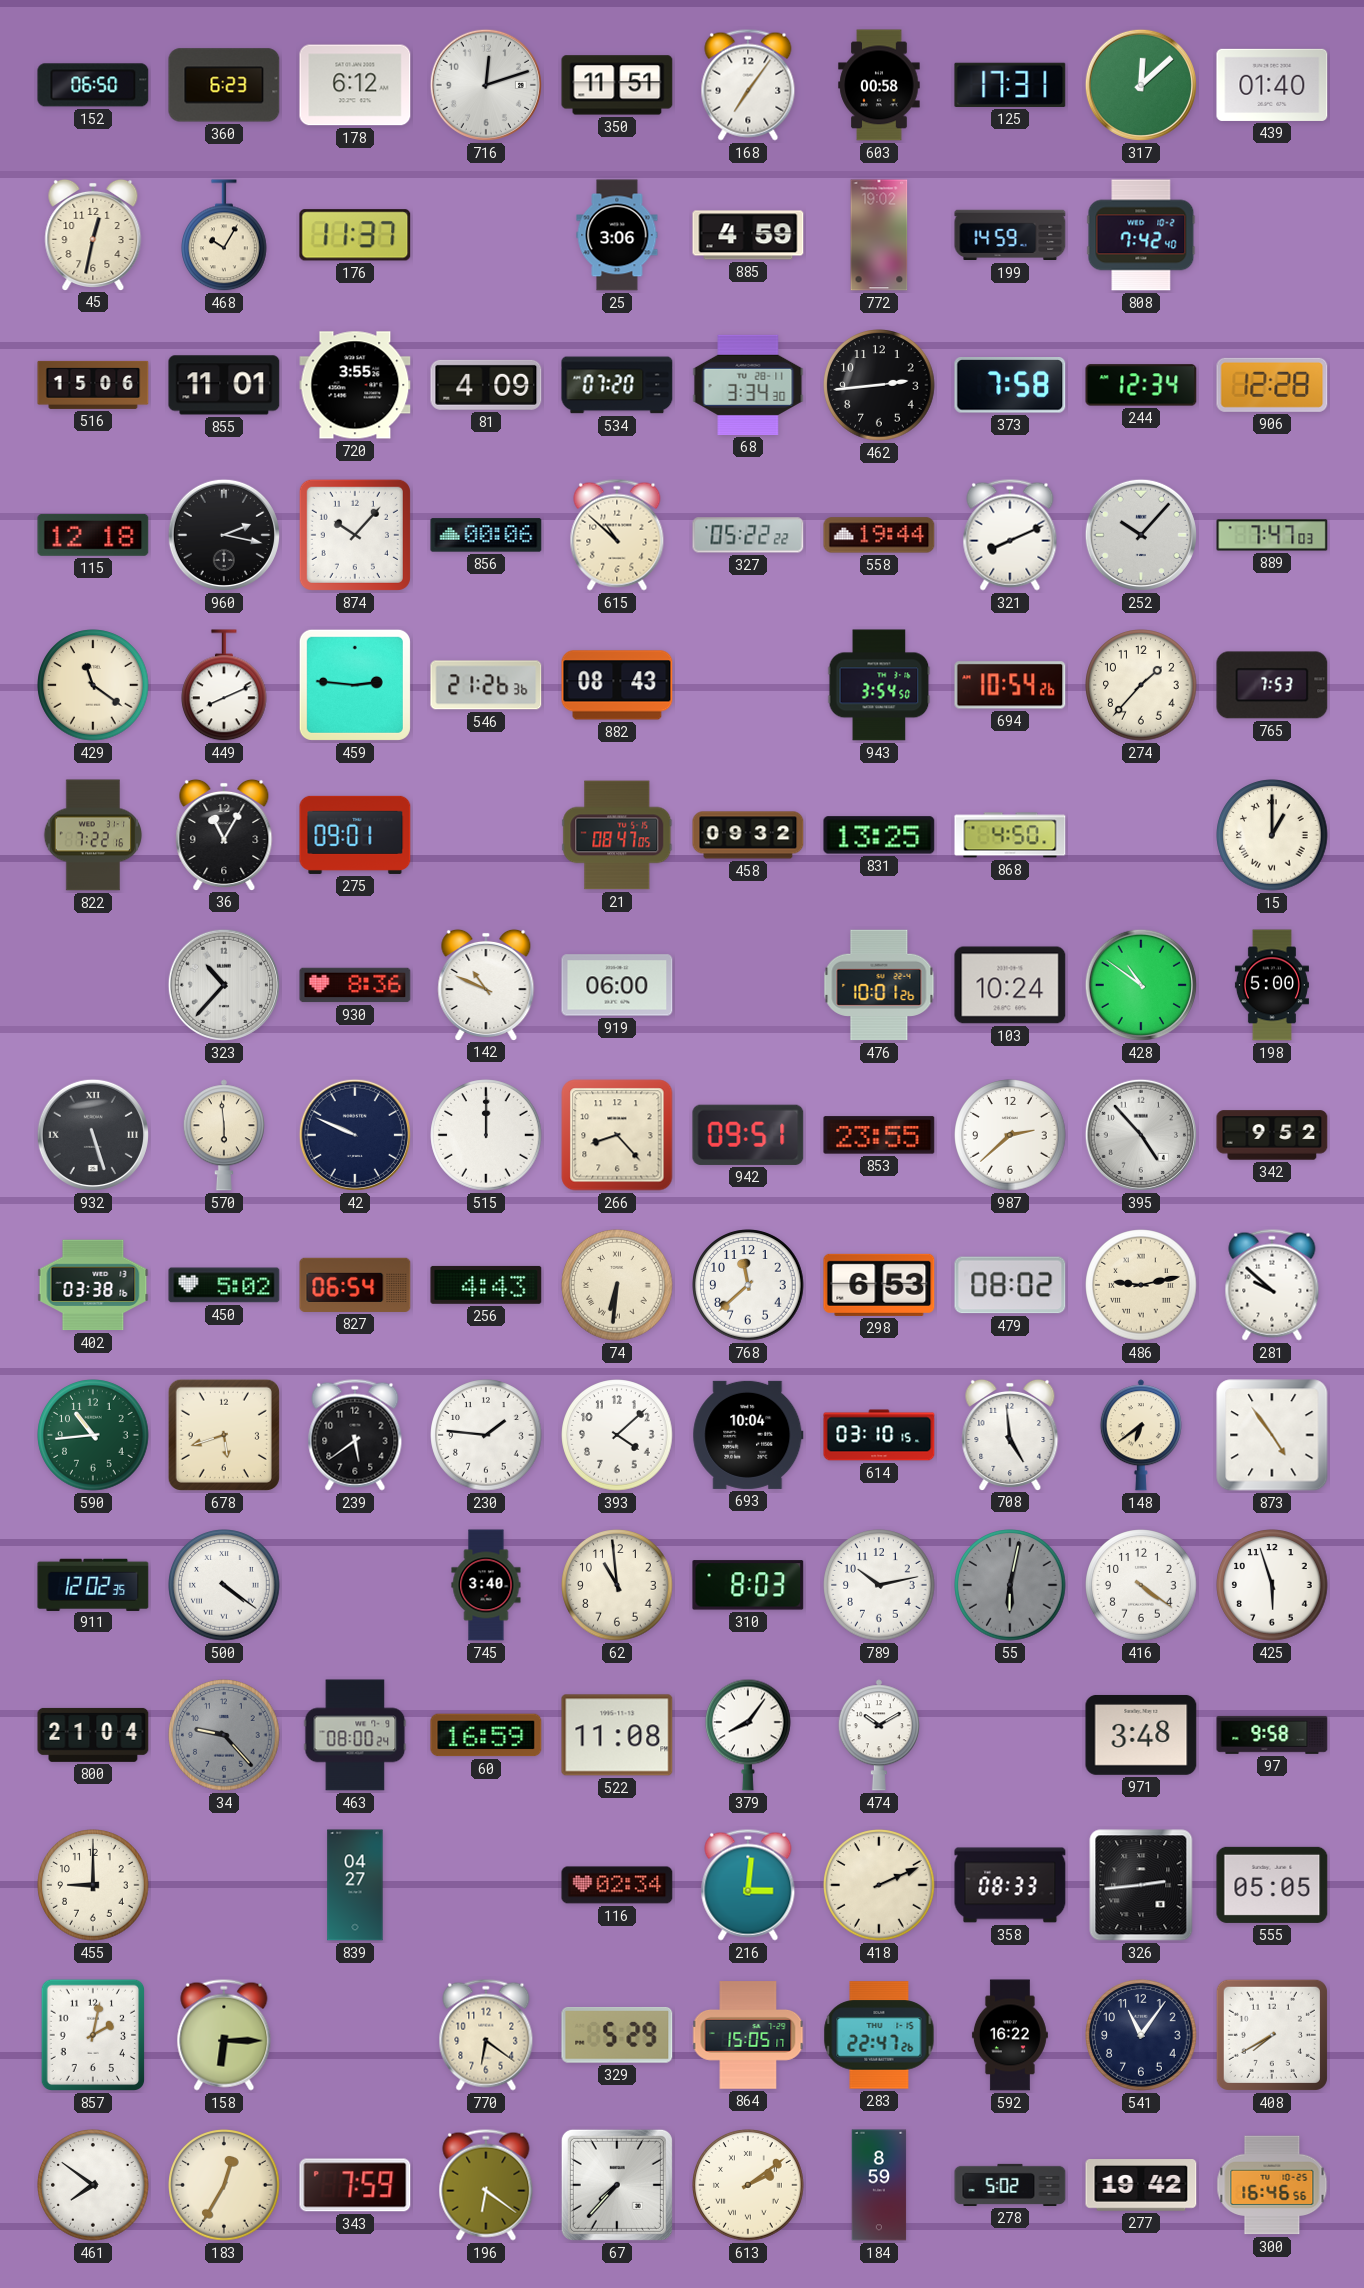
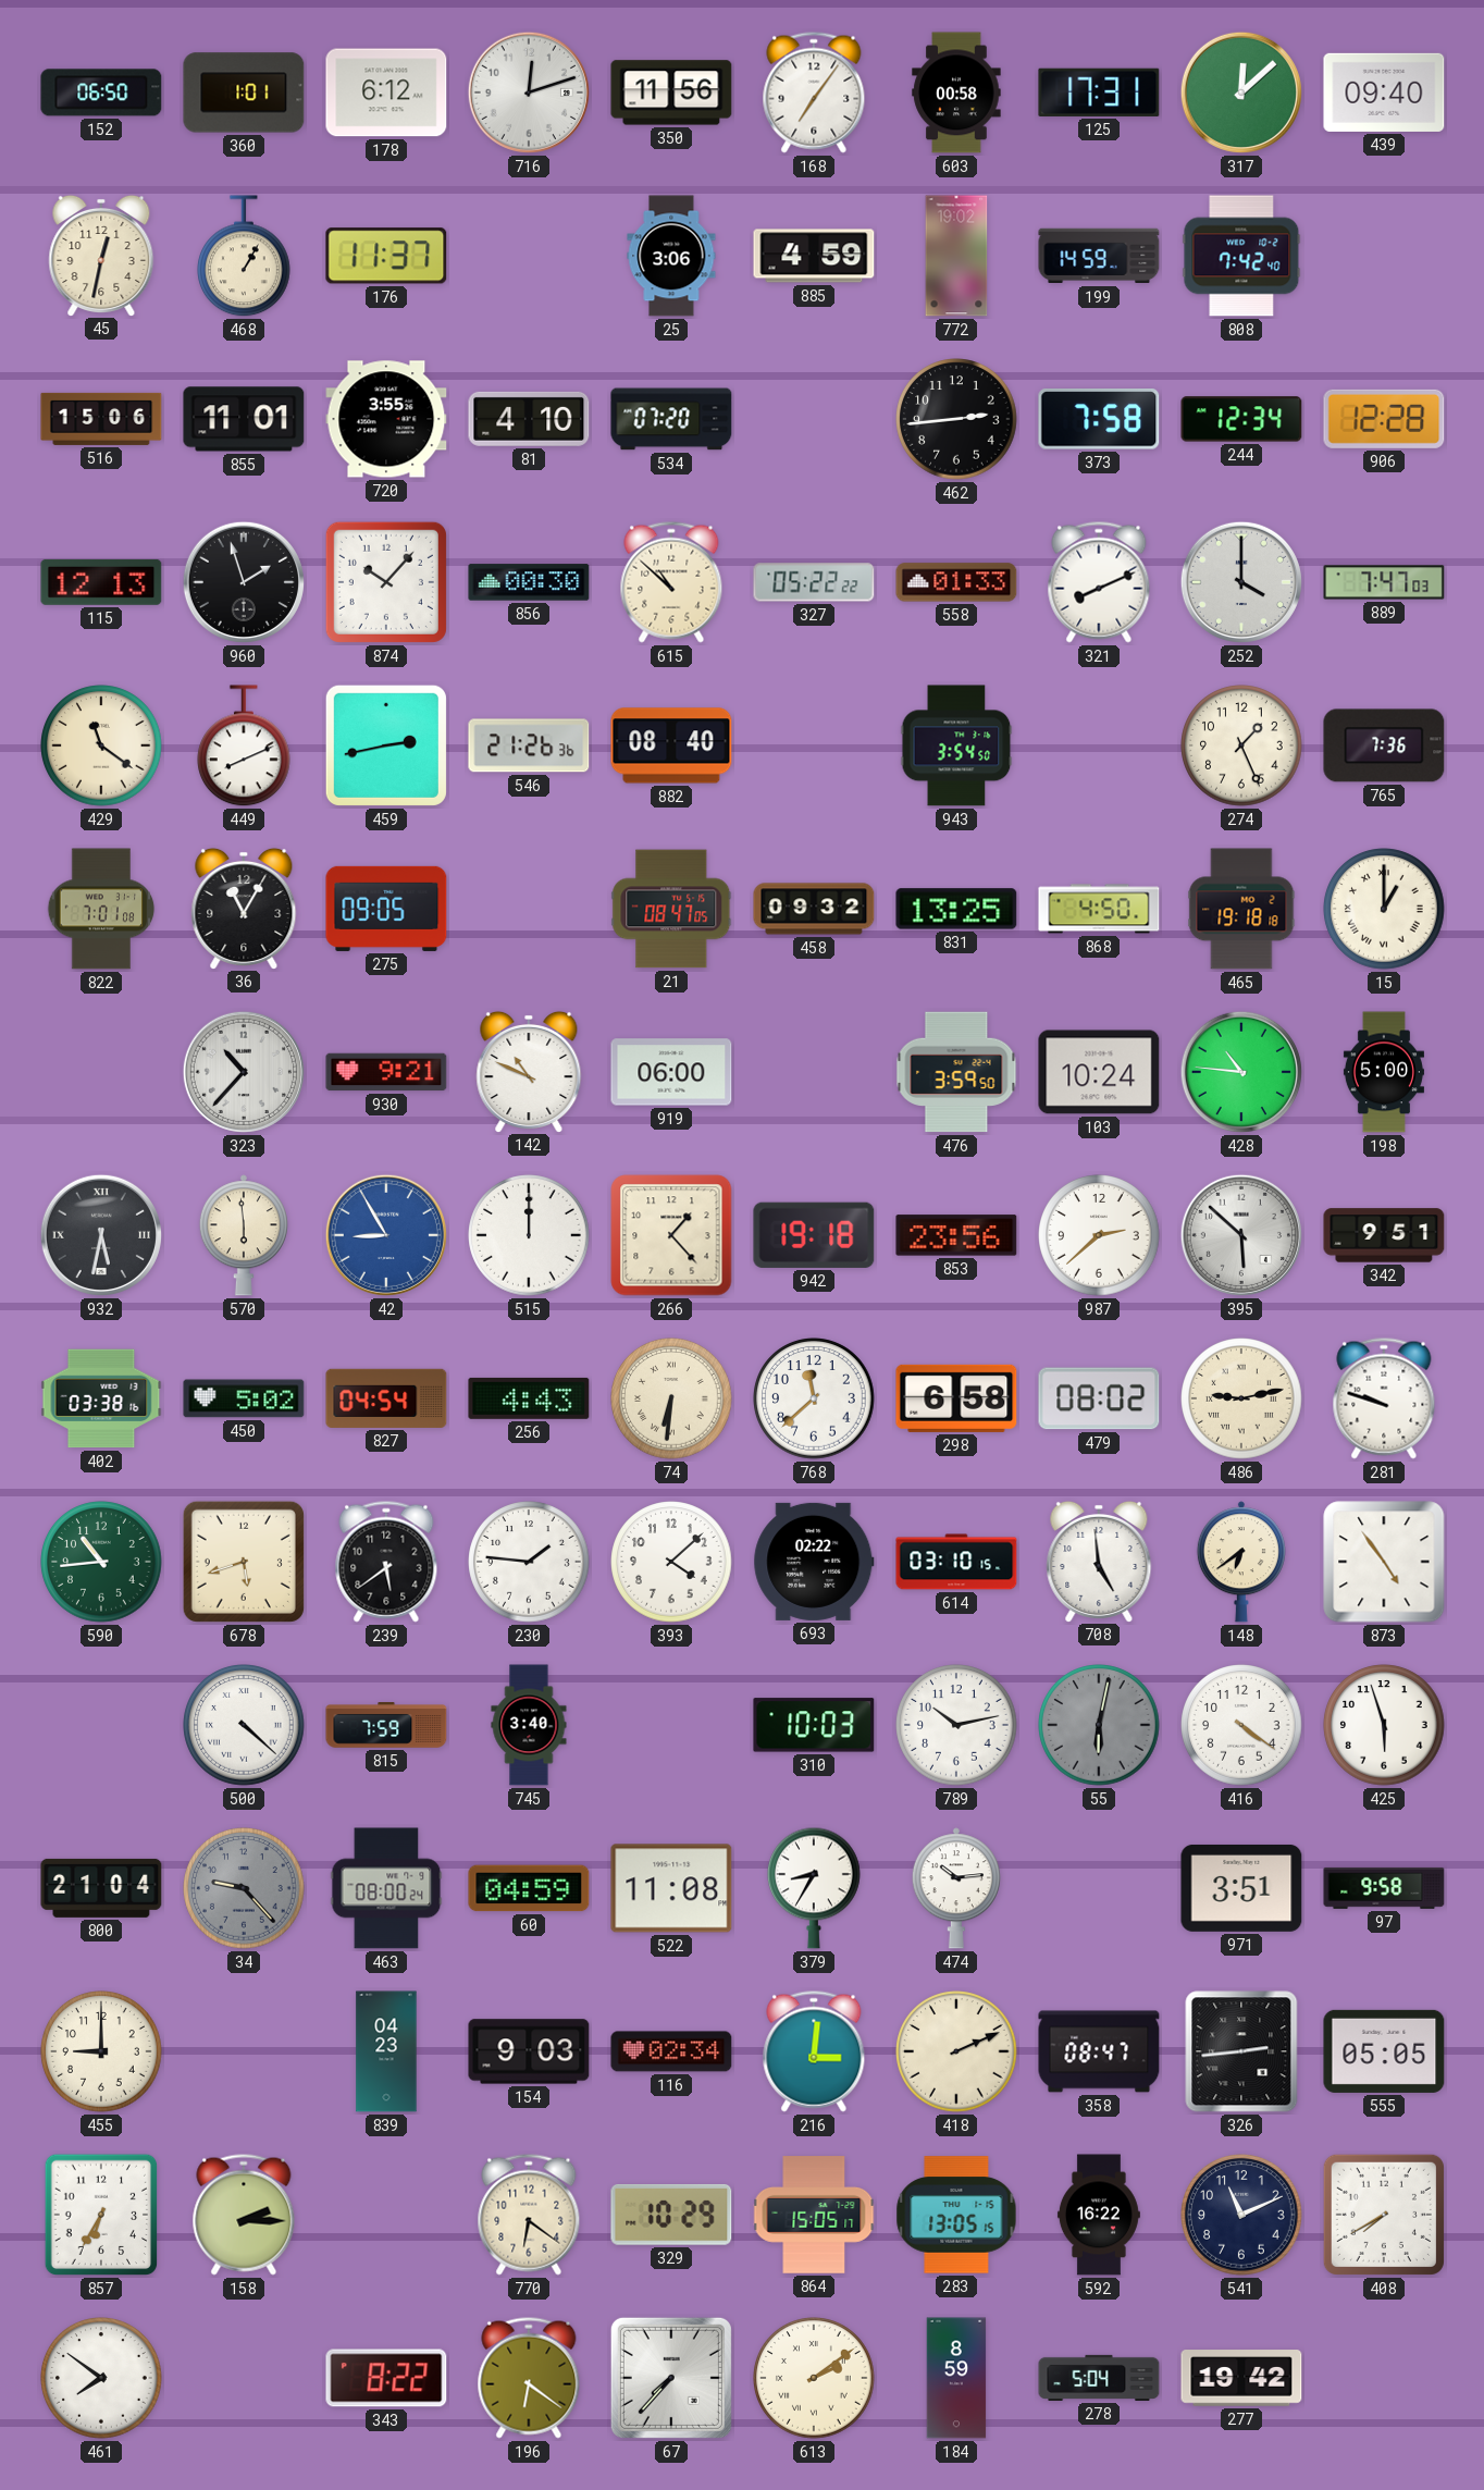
360: 6:23 -> 1:01 (244, 93)
350: 11:51 -> 11:56 (671, 93)
439: 01:40 -> 09:40 (1384, 93)
468: 10:05 -> 1:05 (245, 257)
81: 4:09 -> 4:10 (529, 419)
68: 3:34 -> none (748, 385)
115: 12:18 -> 12:13 (101, 582)
960: 2:17 -> 1:57 (244, 582)
856: 00:06 -> 00:30 (529, 582)
558: 19:44 -> 01:33 (956, 582)
252: 10:07 -> 4:00 (1241, 582)
459: 2:46 -> 2:43 (386, 745)
882: 08:43 -> 08:40 (671, 745)
694: 10:54 -> none (1010, 685)
274: 1:37 -> 1:26 (1241, 745)
765: 7:53 -> 7:36 (1384, 745)
822: 7:22 -> 7:01 (101, 909)
275: 09:01 -> 09:05 (386, 909)
465: none -> 19:18 (1241, 909)
930: 8:36 -> 9:21 (386, 1072)
476: 10:01 -> 3:59 (956, 1072)
428: 10:51 -> 10:46 (1241, 1072)
932: 5:27 -> 5:32 (101, 1235)
42: 9:49 -> 8:55 (386, 1235)
42 dial: navy -> blue (386, 1235)
266: 8:23 -> 1:23 (671, 1235)
942: 09:51 -> 19:18 (814, 1235)
853: 23:55 -> 23:56 (956, 1235)
395: 4:53 -> 5:52 (1241, 1235)
342: 9:52 -> 9:51 (1384, 1235)
827: 06:54 -> 04:54 (386, 1398)
298: 6:53 -> 6:58 (956, 1398)
281: 9:52 -> 9:48 (1384, 1398)
693: 10:04 -> 02:22 (814, 1562)
911: 12:02 -> none (93, 1584)
500: 4:21 -> 4:22 (244, 1725)
815: none -> 7:59 (386, 1725)
62: 10:59 -> none (617, 1585)
310: 8:03 -> 10:03 (814, 1725)
60: 16:59 -> 04:59 (529, 1888)
379: 8:06 -> 8:35 (815, 1888)
474: 10:10 -> 10:14 (956, 1888)
971: 3:48 -> 3:51 (1241, 1888)
839: 04:27 -> 04:23 (386, 2051)
154: none -> 9:03 (529, 2051)
358: 08:33 -> 08:47 (1099, 2051)
857: 2:02 -> 6:35 (100, 2215)
158: 6:15 -> 2:15 (244, 2215)
329: 5:29 -> 10:29 (671, 2215)
283: 22:47 -> 13:05 (956, 2215)
541: 11:06 -> 11:11 (1241, 2215)
183: 12:35 -> none (224, 2185)
343: 7:59 -> 8:22 (386, 2378)
278: 5:02 -> 5:04 (1099, 2378)
300: 16:46 -> none (1272, 2185)
